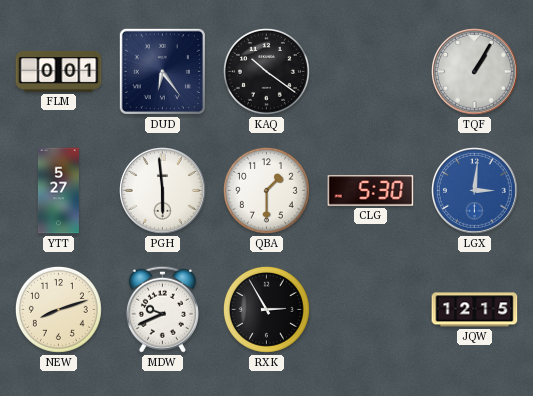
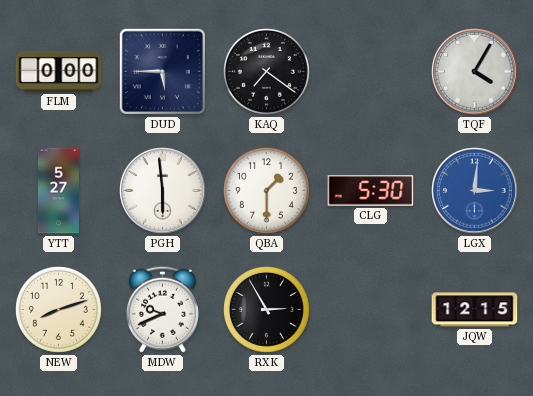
FLM: 0:01 -> 0:00 (59, 71)
DUD: 6:24 -> 5:45 (162, 71)
KAQ: 10:21 -> 7:21 (266, 71)
TQF: 1:05 -> 4:05 (475, 72)
